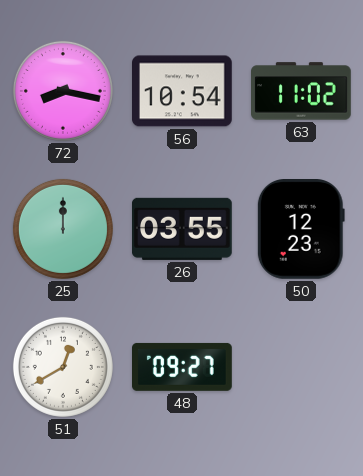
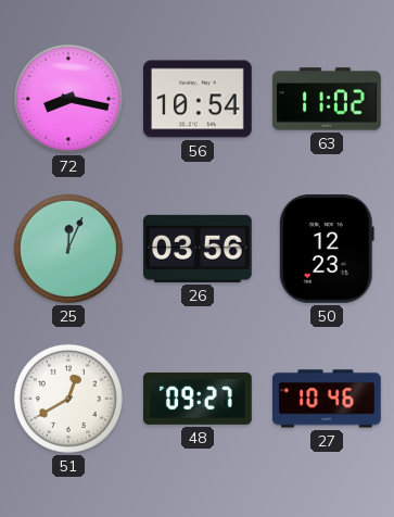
25: 12:00 -> 12:04 (68, 249)
26: 03:55 -> 03:56 (199, 249)
27: none -> 10:46 (328, 399)
